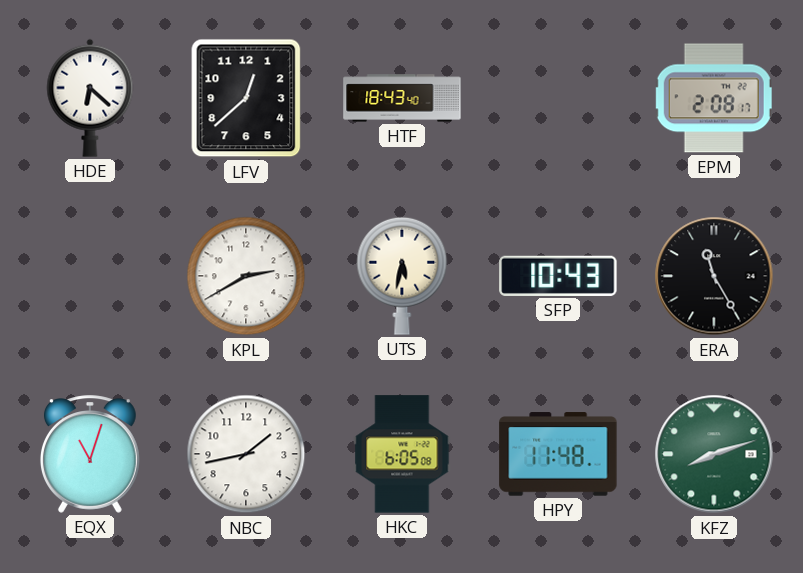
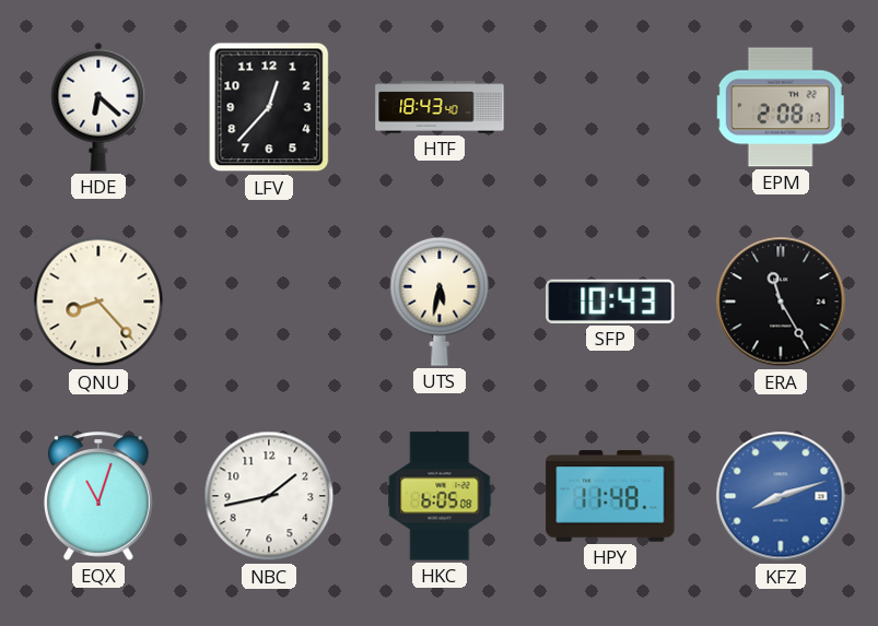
LFV: 12:38 -> 12:37 (269, 107)
QNU: none -> 8:23 (98, 302)
KPL: 2:40 -> none (246, 276)
KFZ dial: green -> blue (781, 496)
